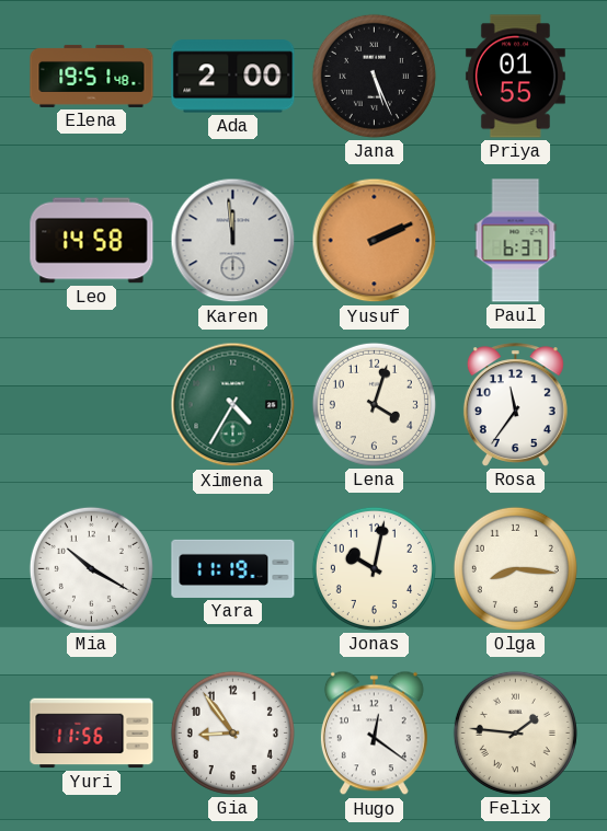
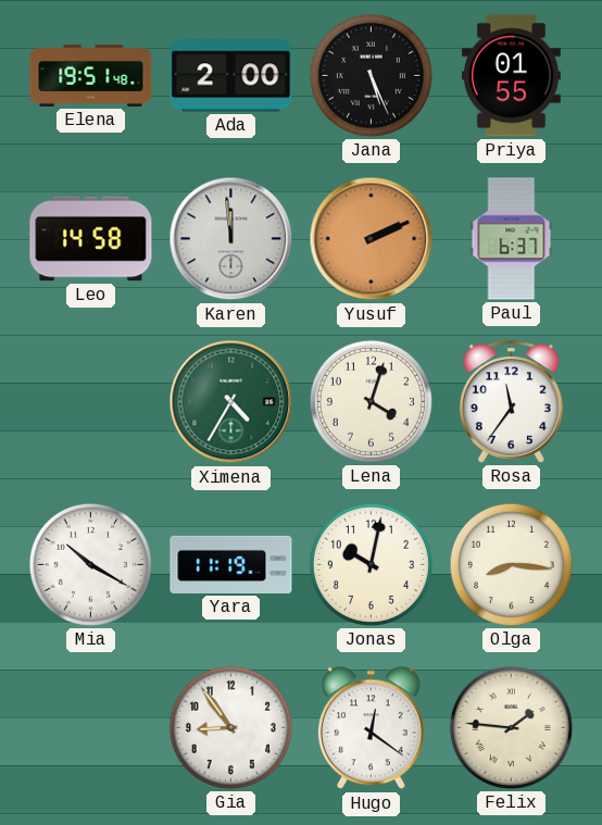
Yuri: 11:56 -> none (92, 734)
